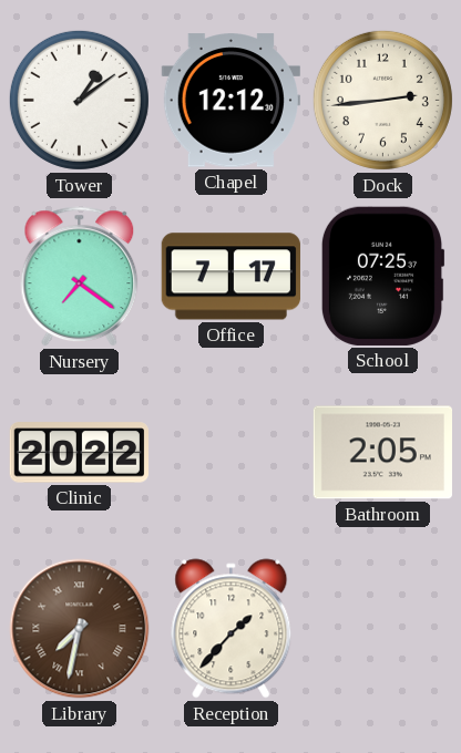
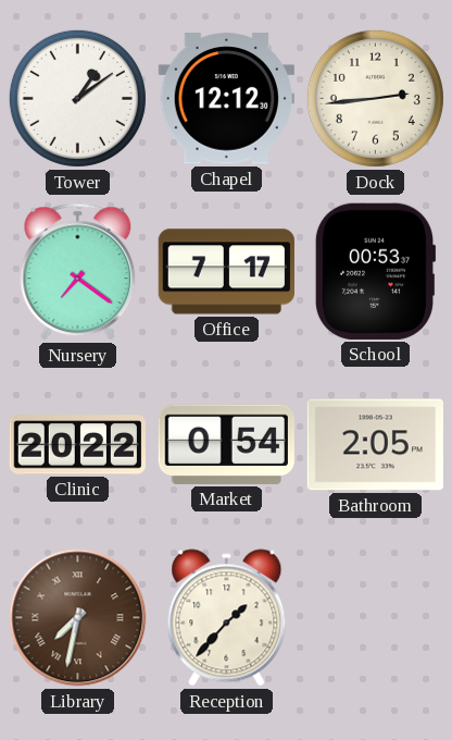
School: 07:25 -> 00:53 (375, 271)
Market: none -> 0:54 (226, 444)
